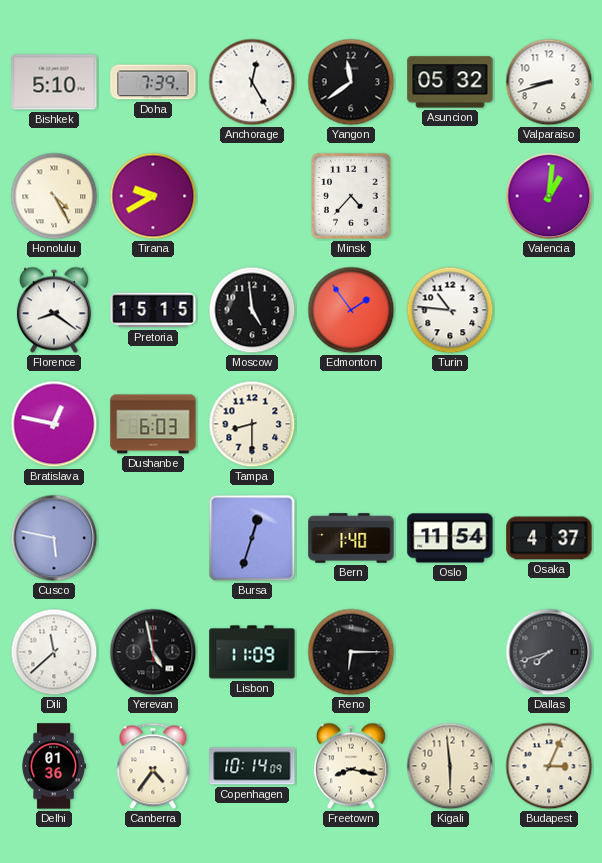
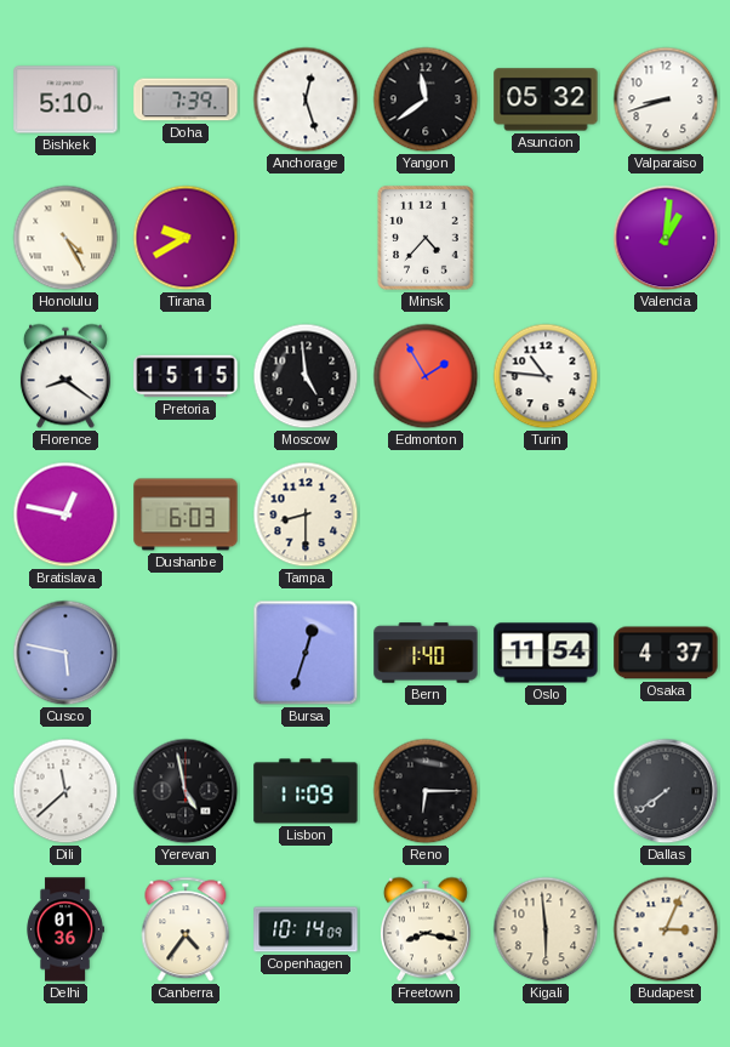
Anchorage: 12:25 -> 12:27 (306, 99)
Edmonton: 1:54 -> 1:55 (426, 376)
Dallas: 7:42 -> 7:39 (666, 791)
